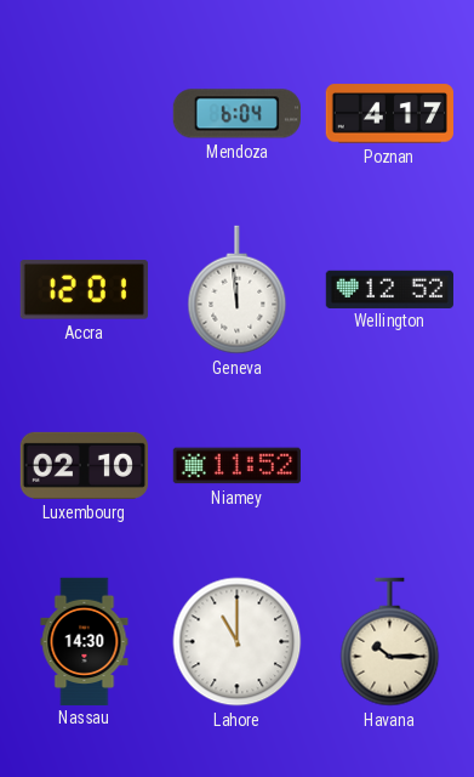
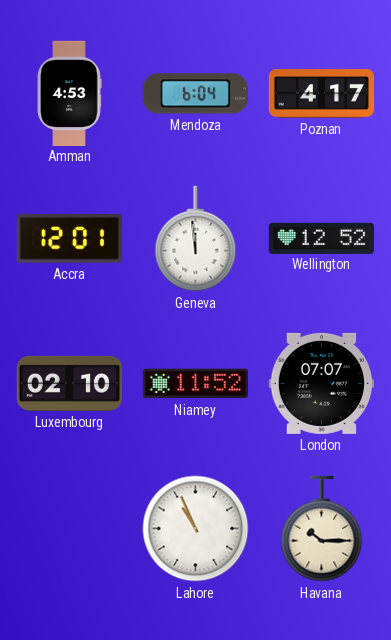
Amman: none -> 4:53 (69, 93)
London: none -> 07:07 (321, 383)
Nassau: 14:30 -> none (85, 641)
Lahore: 11:00 -> 10:56 (196, 529)
